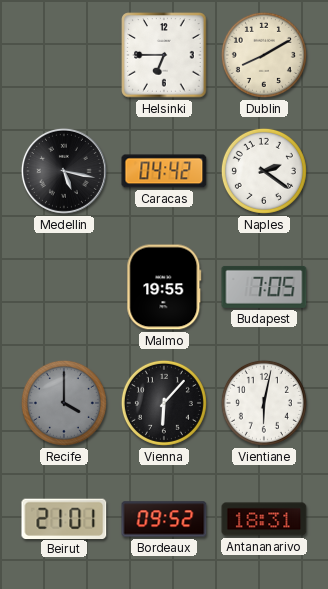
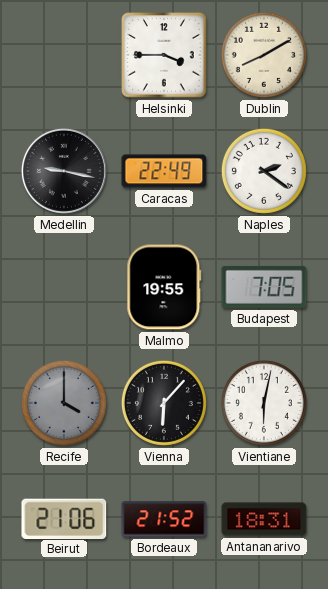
Helsinki: 6:45 -> 3:45 (164, 55)
Medellin: 5:17 -> 9:17 (64, 171)
Caracas: 04:42 -> 22:49 (164, 171)
Beirut: 21:01 -> 21:06 (64, 518)
Bordeaux: 09:52 -> 21:52 (164, 519)
